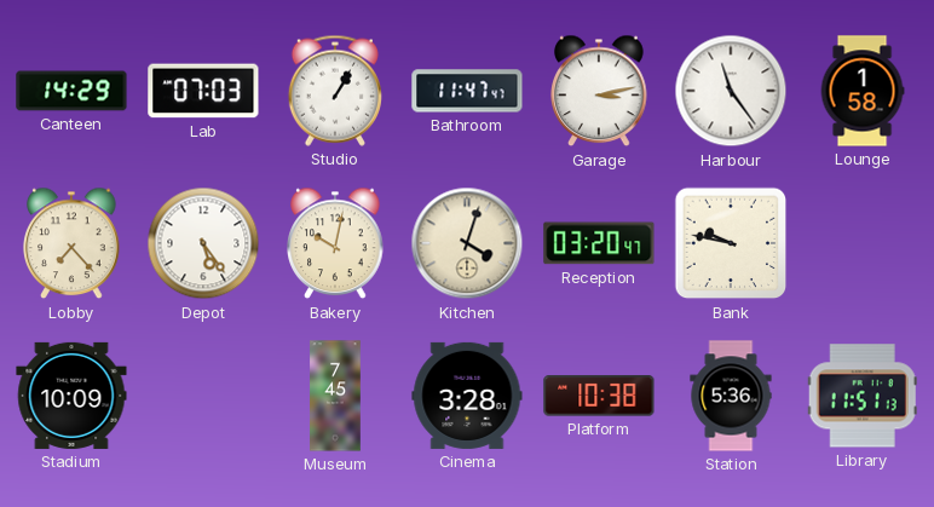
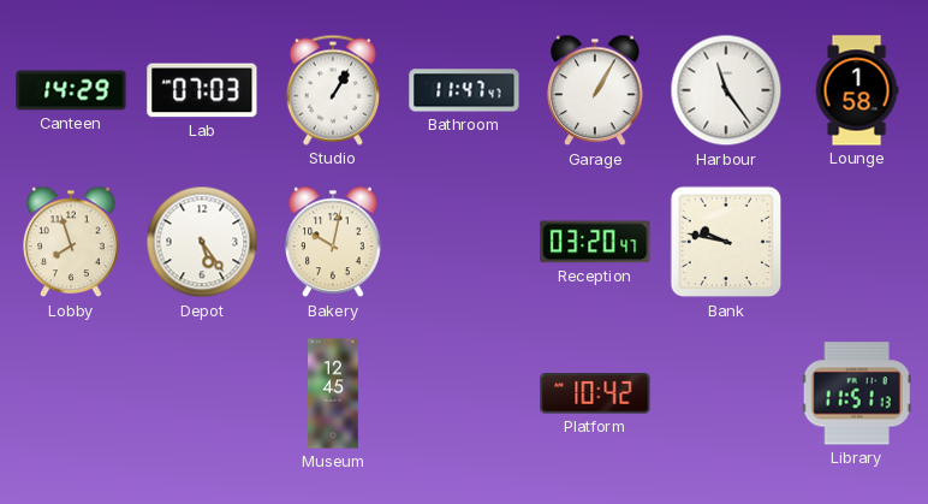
Garage: 3:13 -> 1:05 (595, 90)
Lobby: 7:23 -> 7:57 (71, 242)
Kitchen: 4:03 -> none (467, 243)
Stadium: 10:09 -> none (71, 396)
Museum: 7:45 -> 12:45 (333, 393)
Cinema: 3:28 -> none (467, 396)
Platform: 10:38 -> 10:42 (595, 393)
Station: 5:36 -> none (731, 396)
